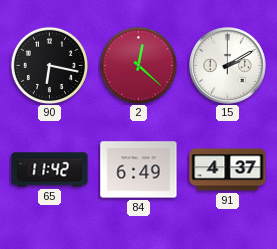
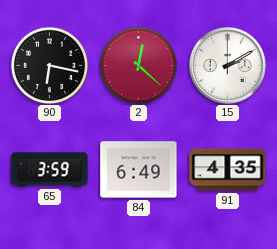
65: 11:42 -> 3:59 (50, 170)
91: 4:37 -> 4:35 (228, 170)
